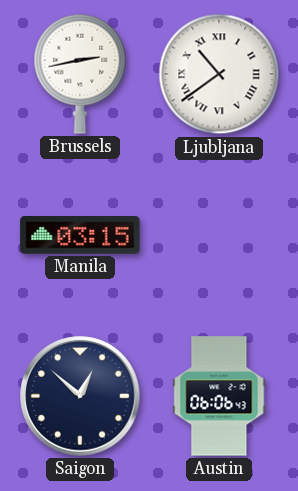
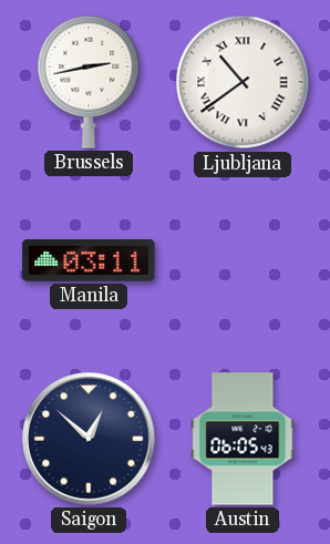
Manila: 03:15 -> 03:11 (89, 261)
Austin: 06:06 -> 06:05 (243, 439)
